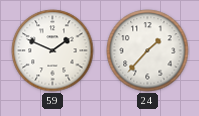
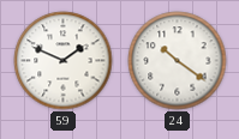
24: 1:37 -> 10:21 (178, 61)
